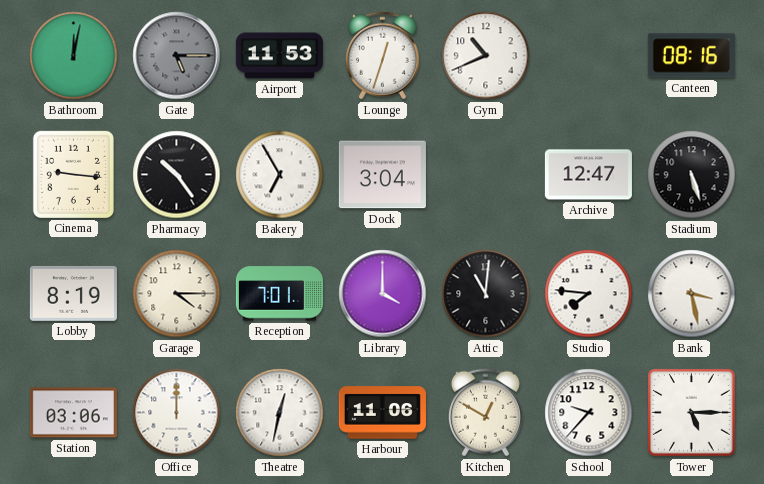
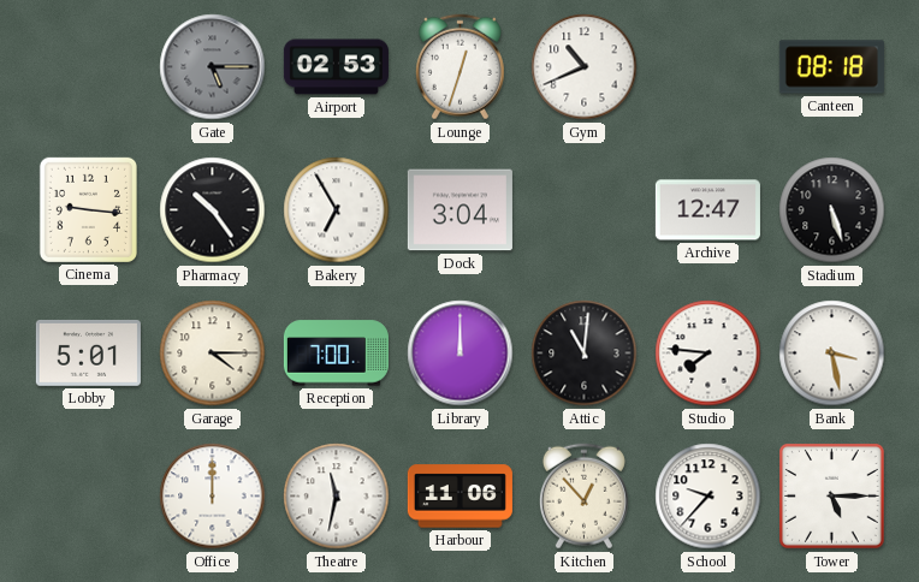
Bathroom: 12:02 -> none (74, 56)
Airport: 11:53 -> 02:53 (336, 67)
Canteen: 08:16 -> 08:18 (831, 67)
Lobby: 8:19 -> 5:01 (88, 354)
Reception: 7:01 -> 7:00 (336, 354)
Library: 4:00 -> 12:00 (461, 354)
Station: 03:06 -> none (73, 413)
Theatre: 12:32 -> 11:32 (337, 497)
Kitchen: 12:50 -> 12:53 (583, 497)
